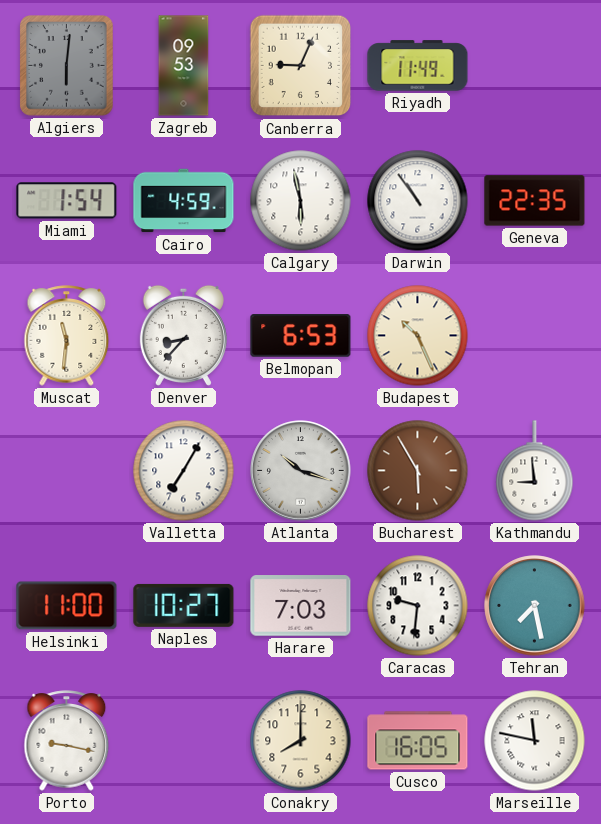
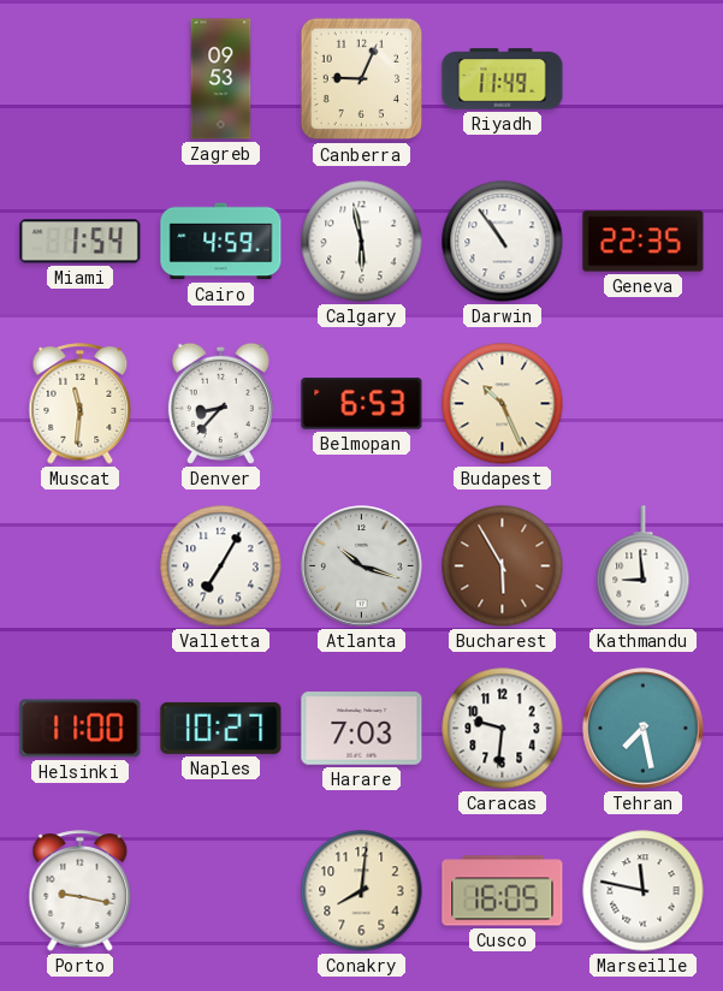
Algiers: 6:01 -> none (67, 66)
Conakry: 8:00 -> 8:01 (362, 891)
